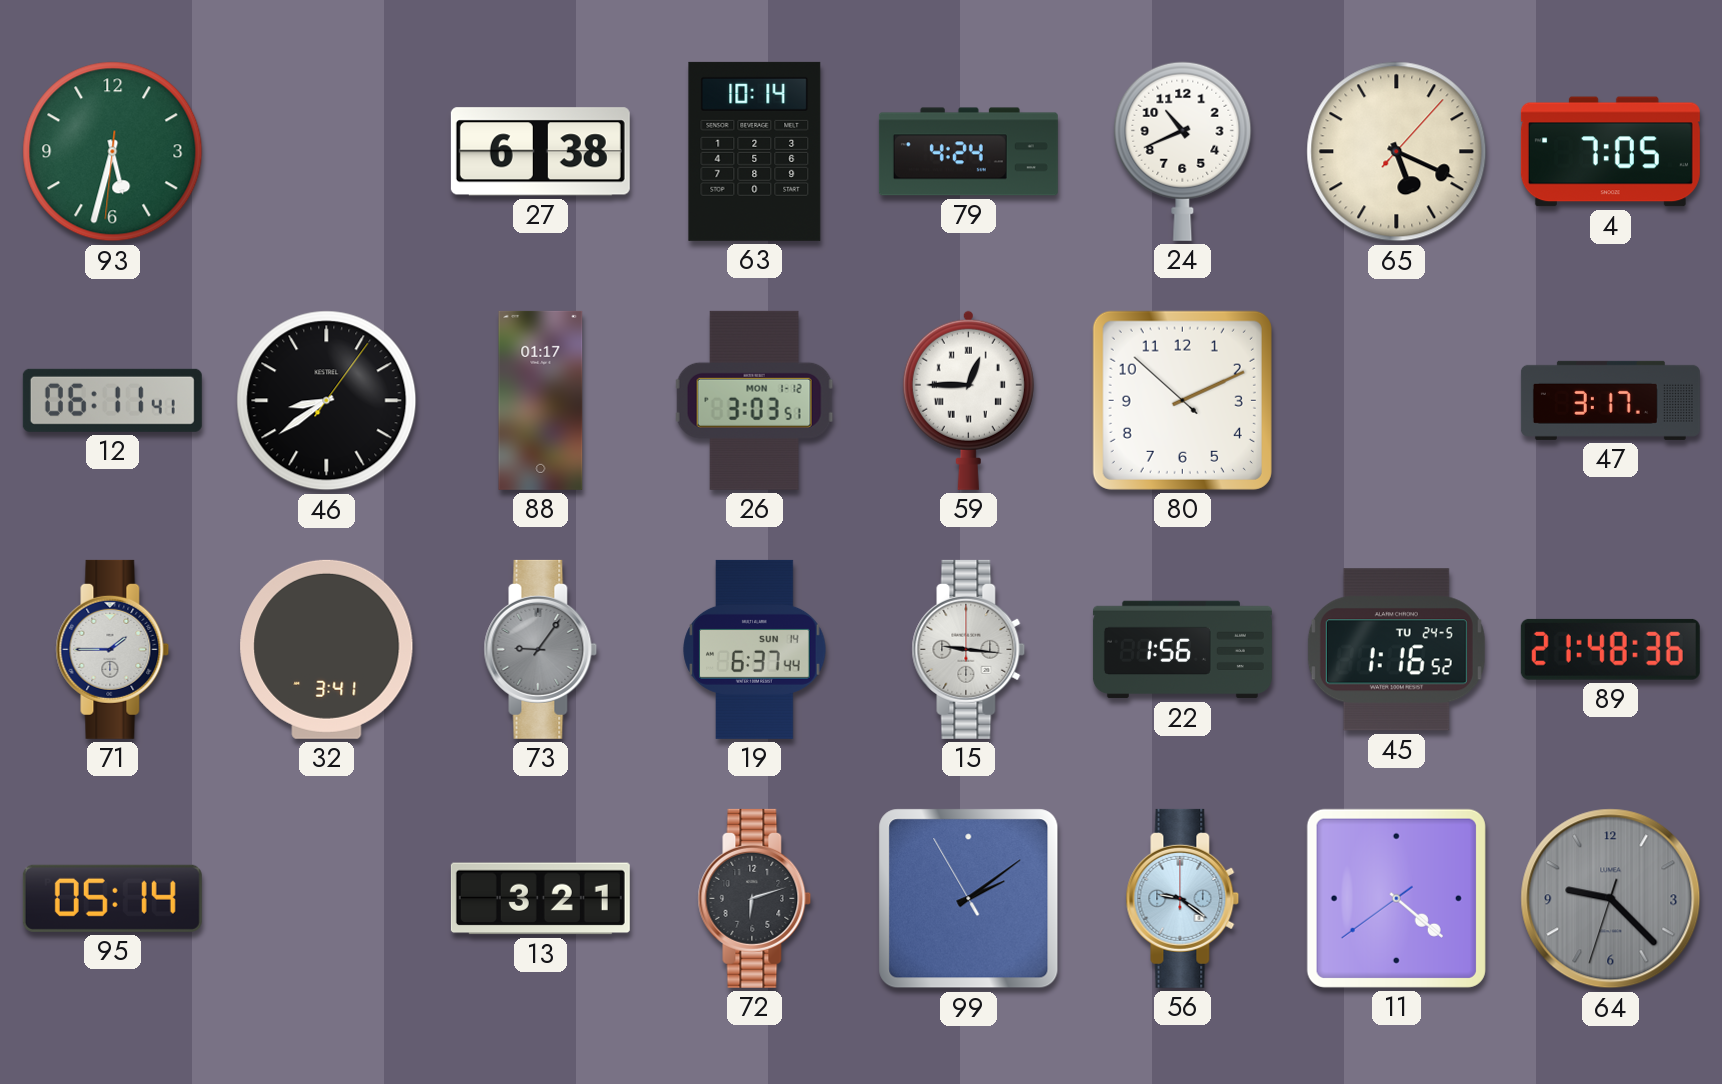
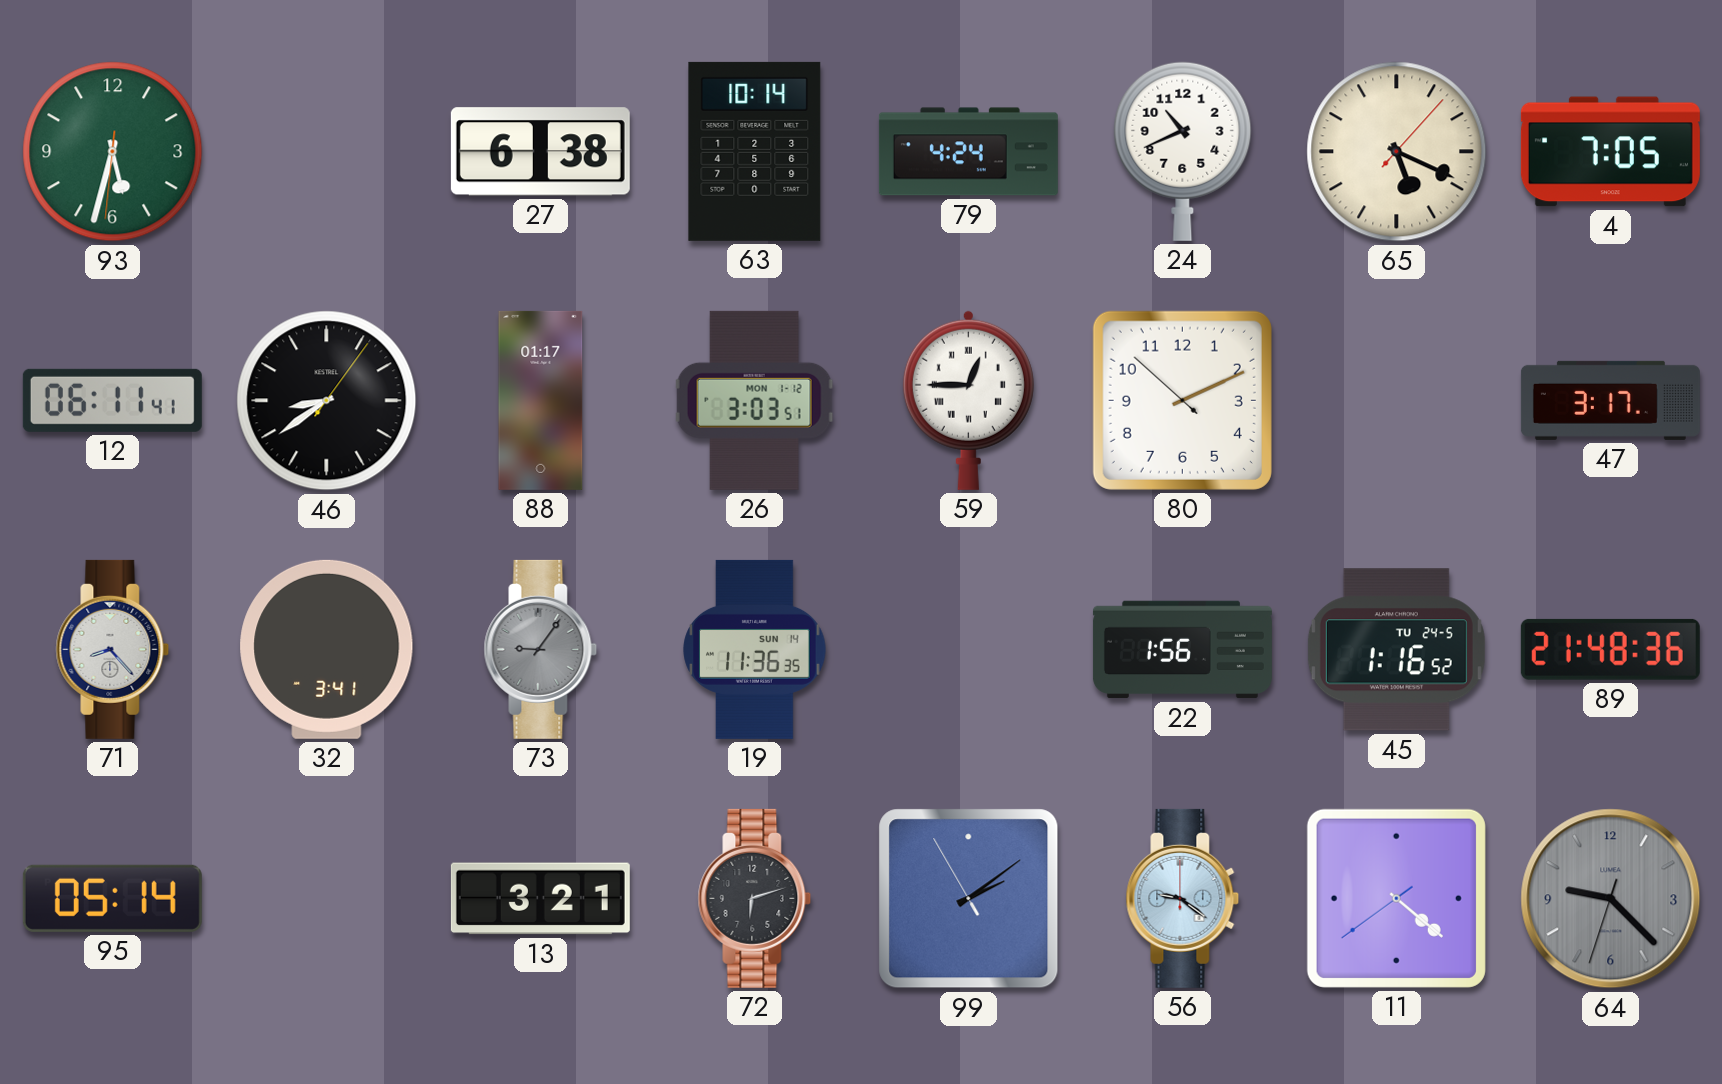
71: 1:45 -> 8:23 (113, 649)
19: 6:37 -> 11:36 (755, 649)
15: 9:16 -> none (969, 649)
